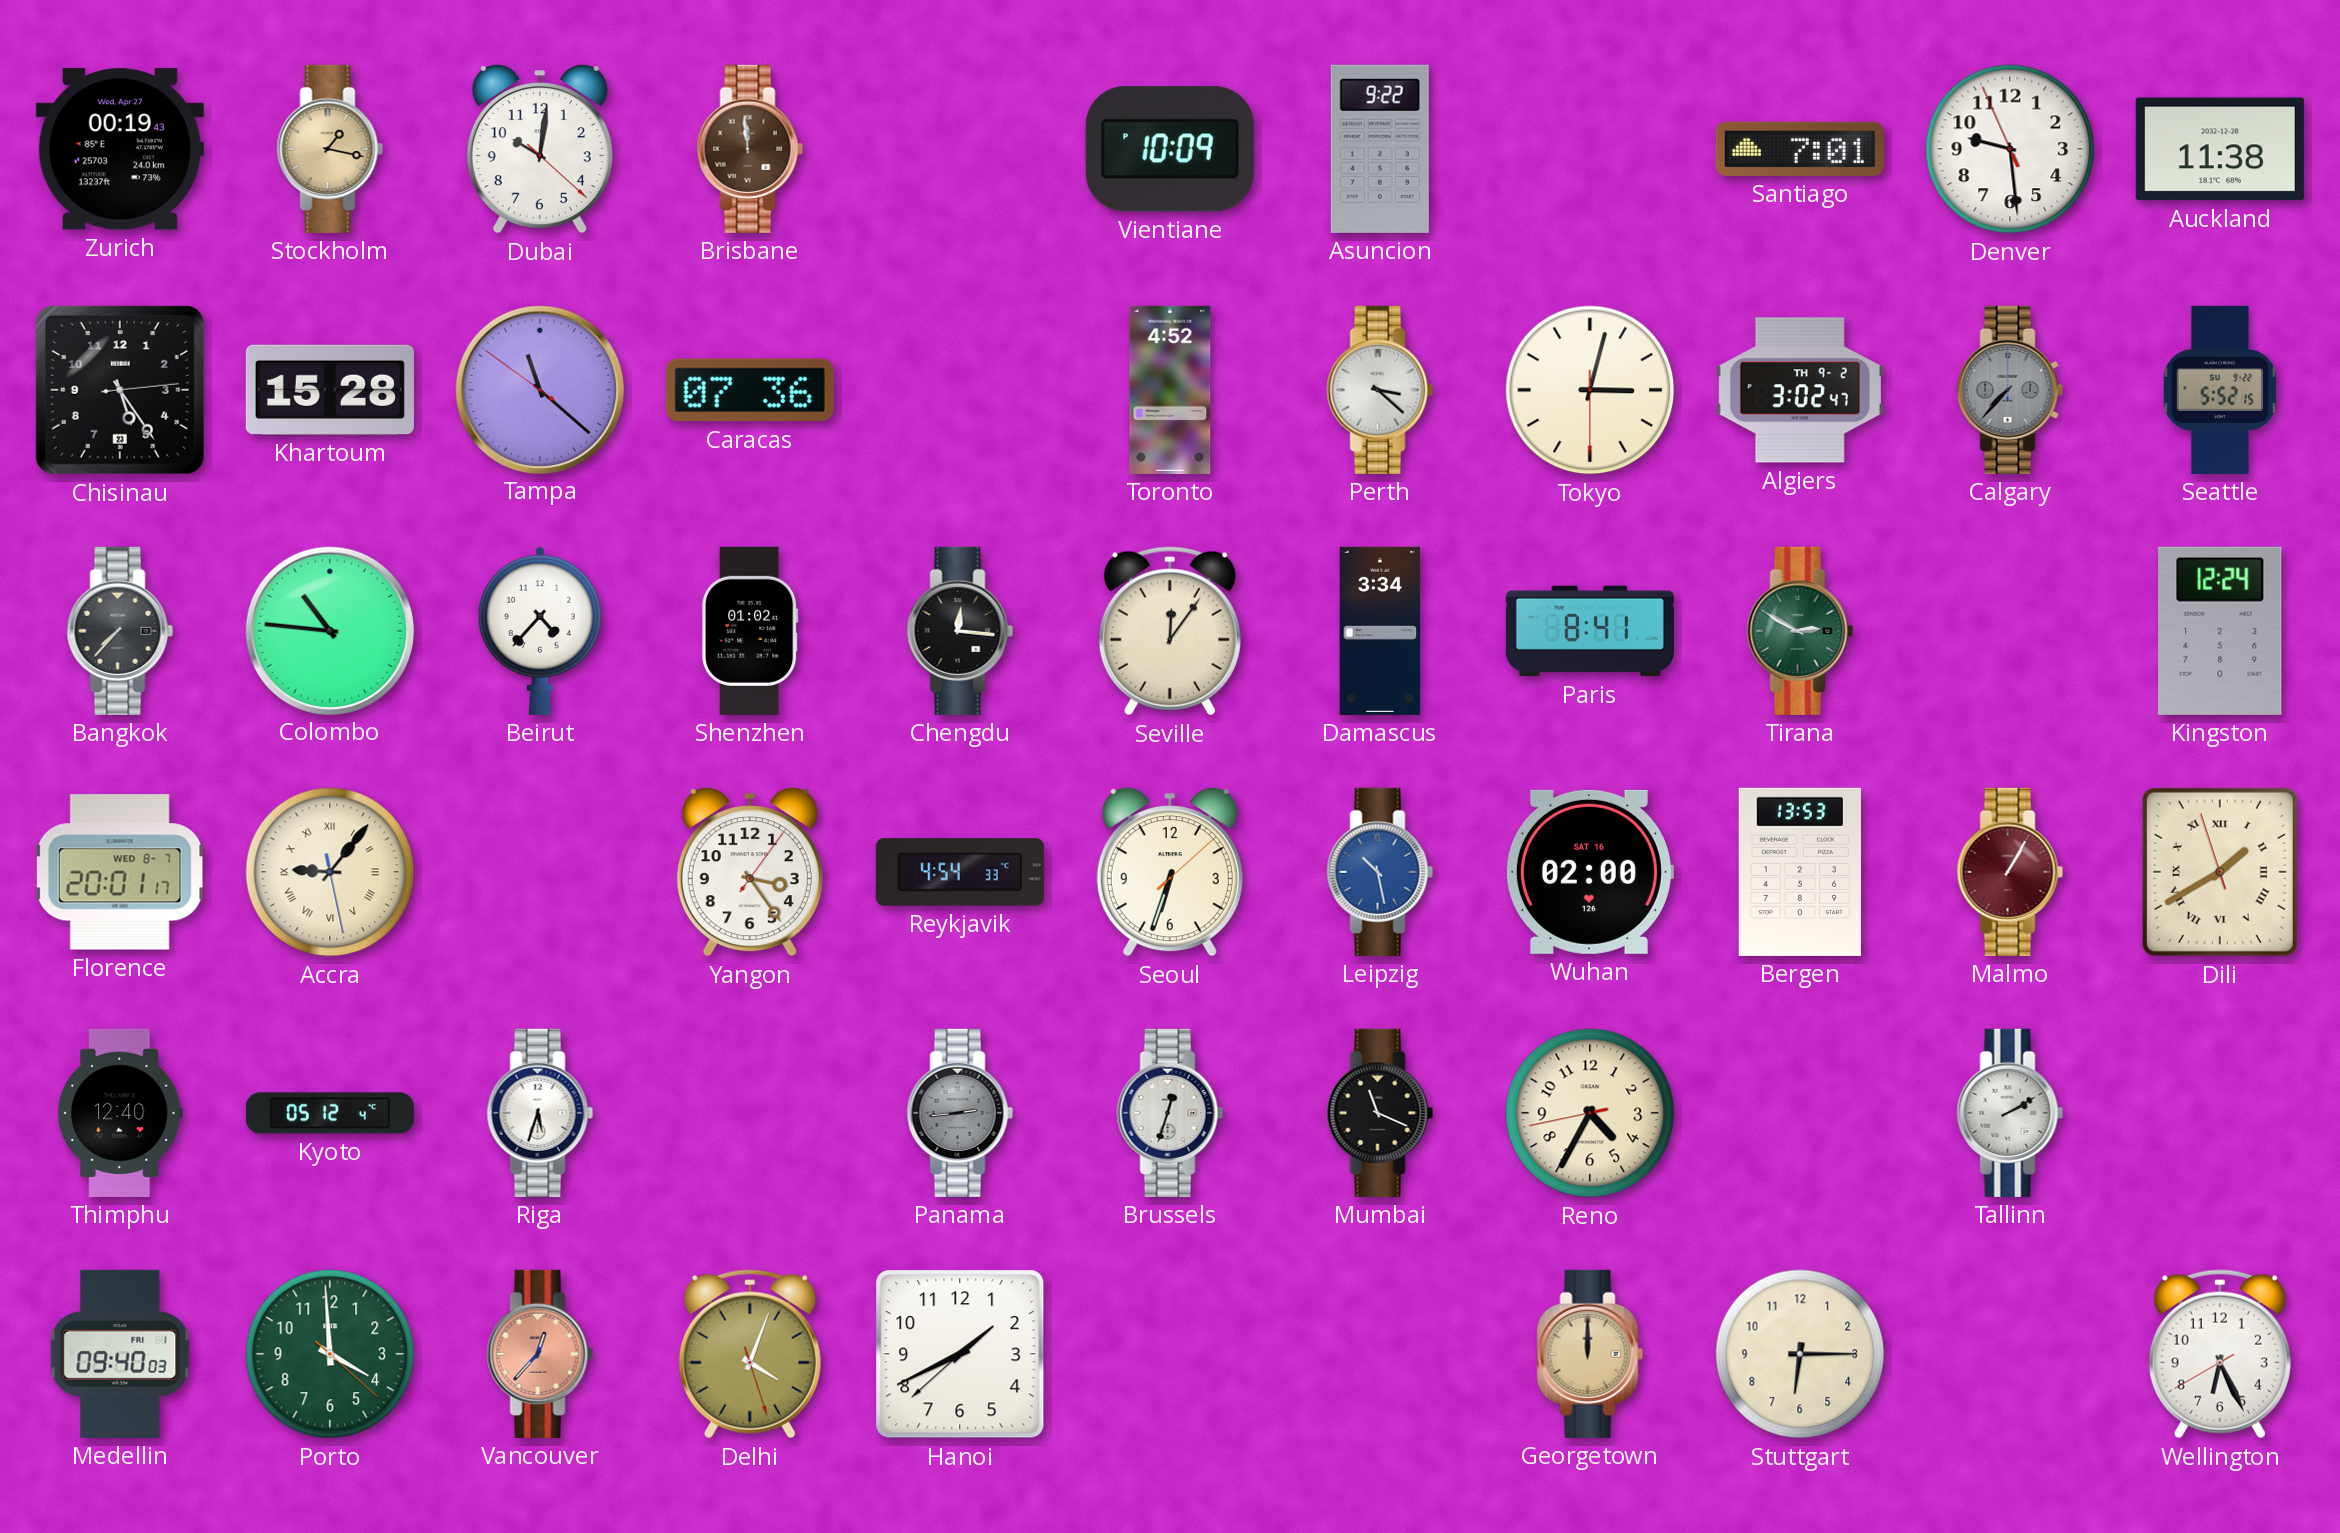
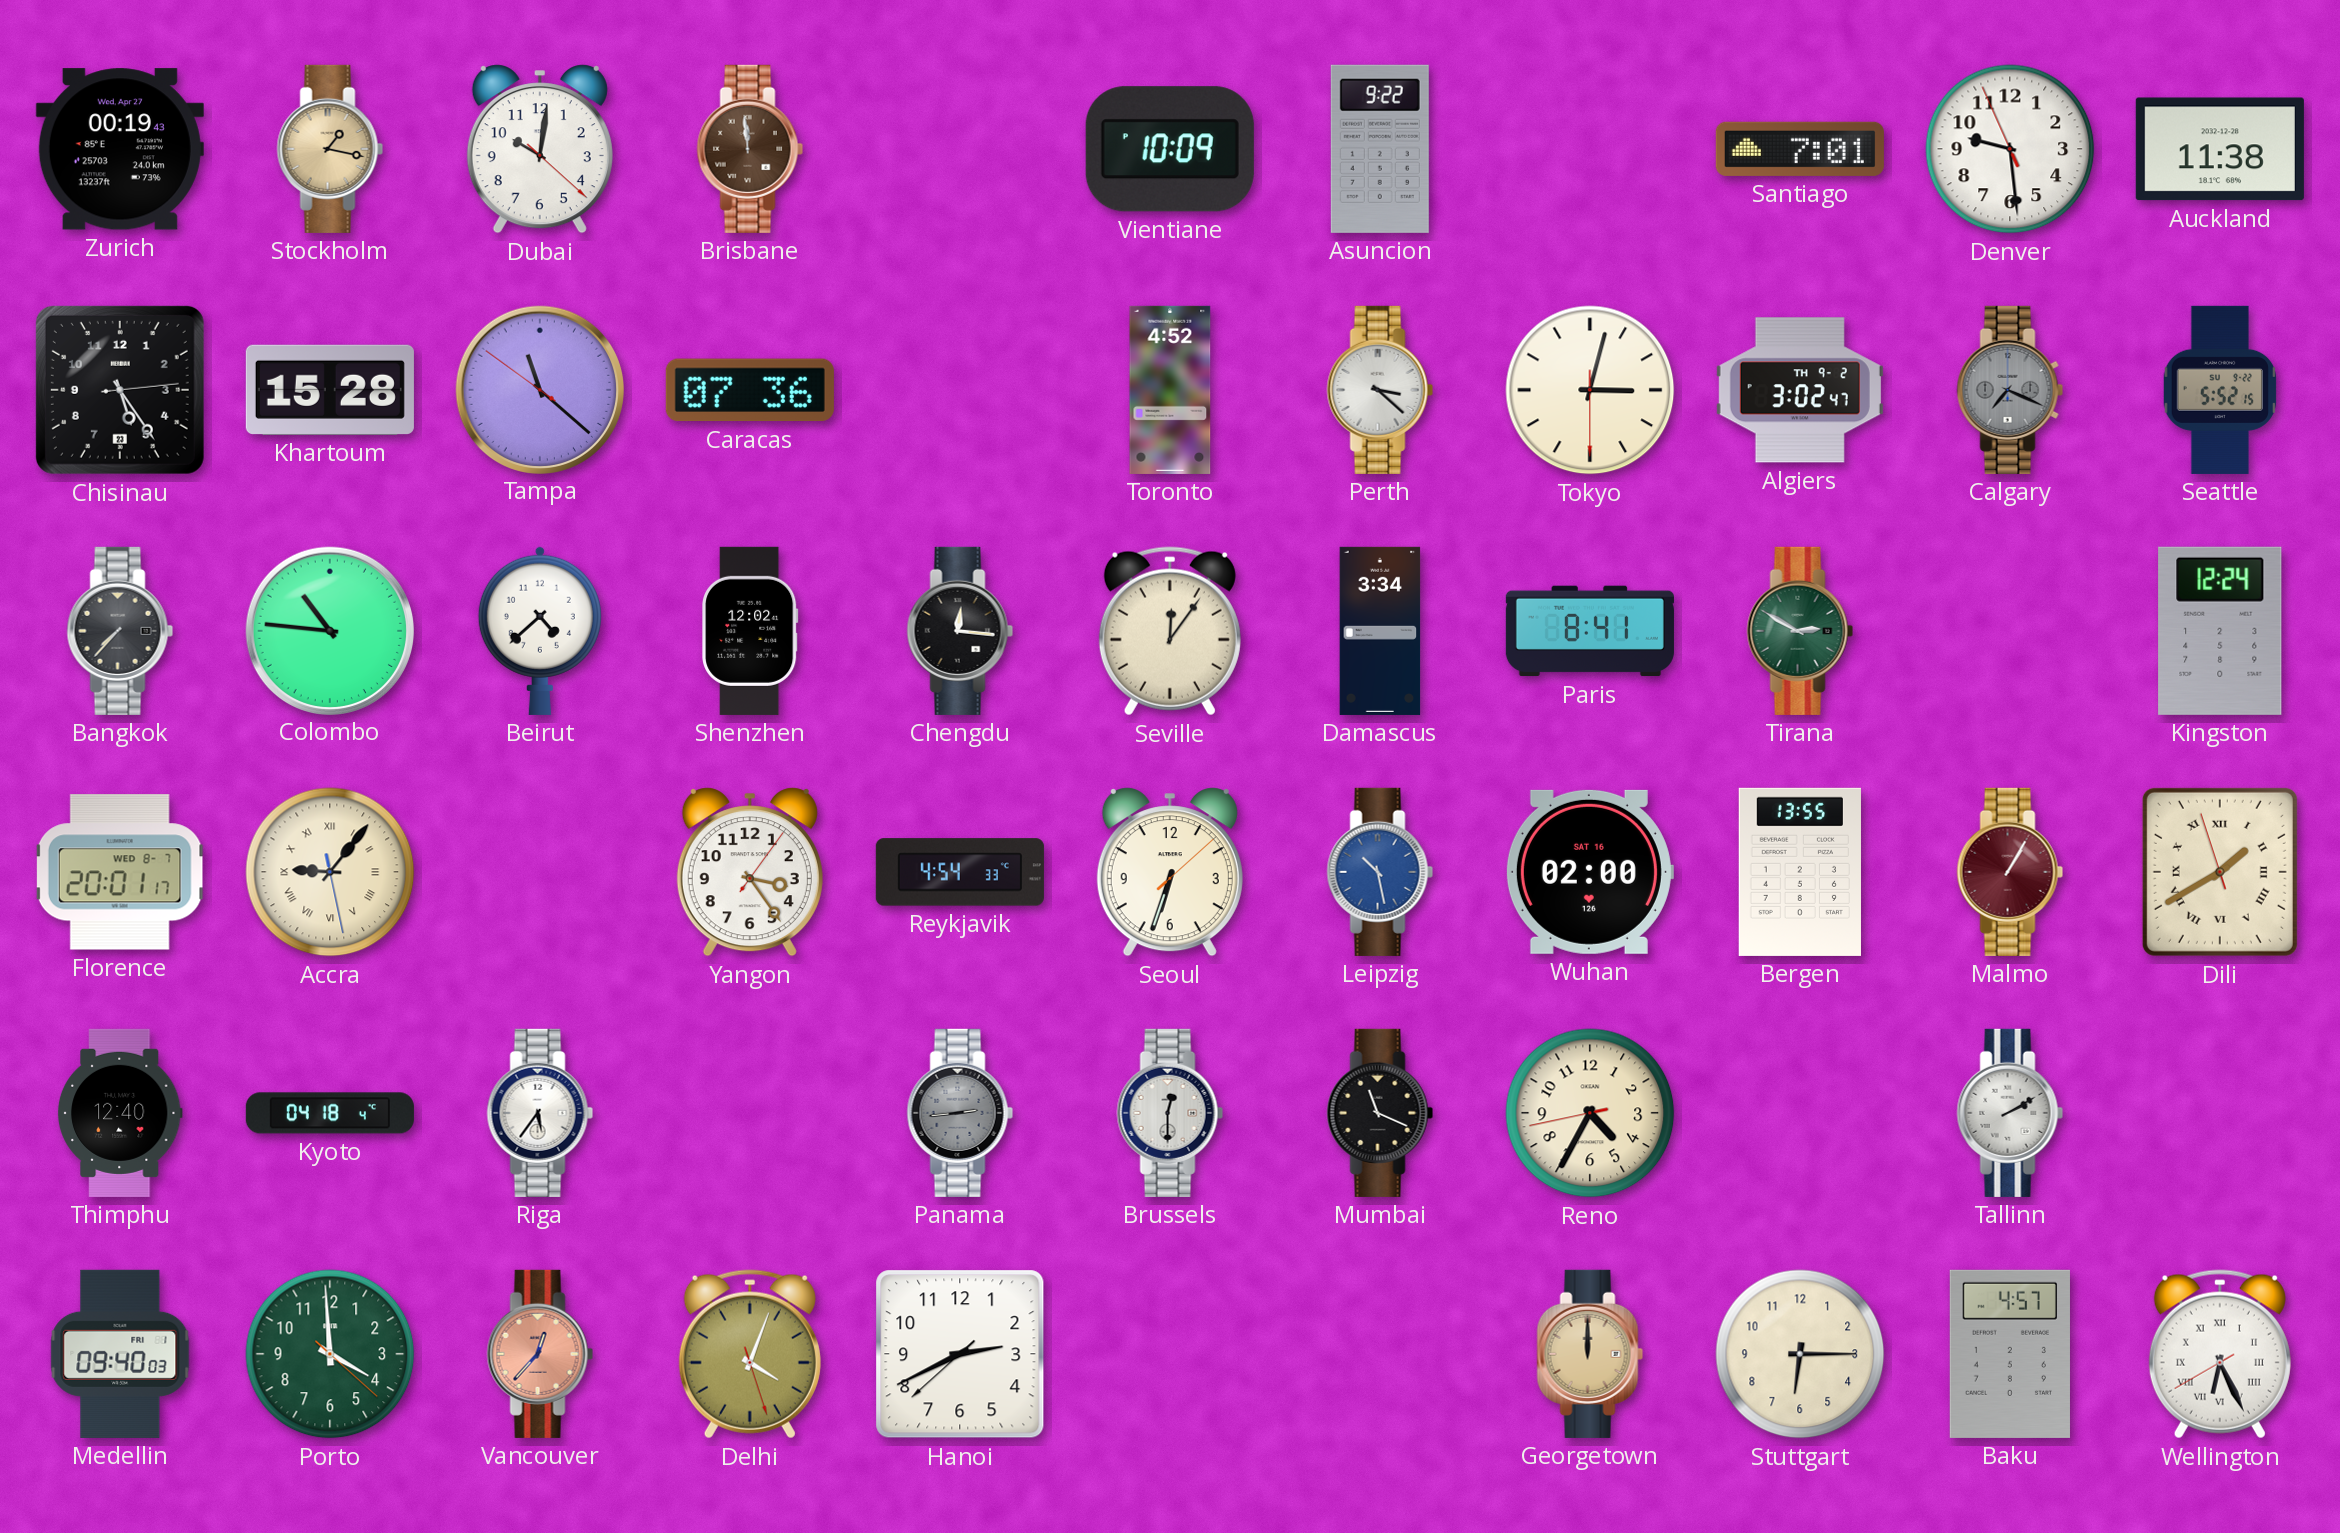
Calgary: 7:37 -> 7:19 (2010, 390)
Beirut: 4:37 -> 4:38 (540, 630)
Shenzhen: 01:02 -> 12:02 (750, 631)
Bergen: 13:53 -> 13:55 (1800, 872)
Kyoto: 05:12 -> 04:18 (330, 1113)
Riga: 5:33 -> 5:36 (540, 1113)
Brussels: 12:33 -> 12:30 (1170, 1113)
Hanoi: 1:40 -> 2:40 (960, 1354)
Baku: none -> 4:57 (2010, 1354)
Wellington numerals: Arabic -> Roman (2220, 1354)
